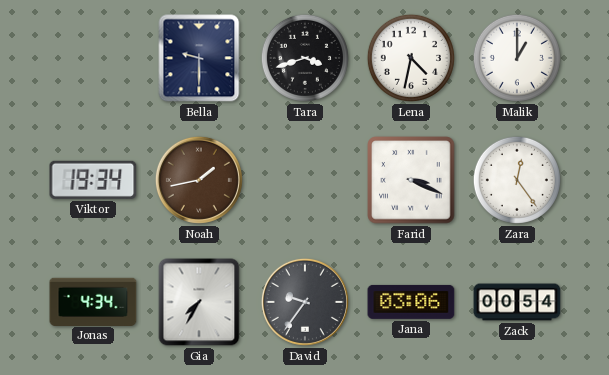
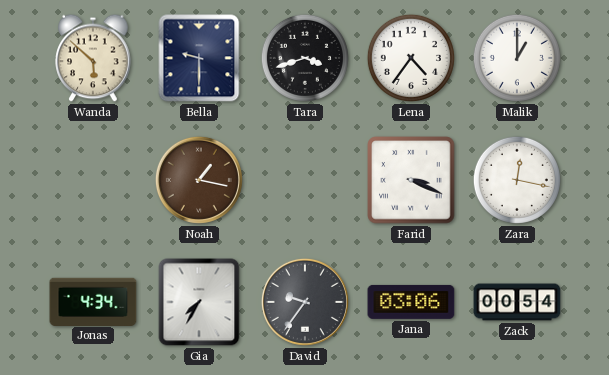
Wanda: none -> 5:52 (93, 58)
Lena: 4:32 -> 4:36 (411, 58)
Viktor: 19:34 -> none (93, 180)
Noah: 1:43 -> 1:17 (199, 180)
Zara: 12:24 -> 12:17 (517, 180)
